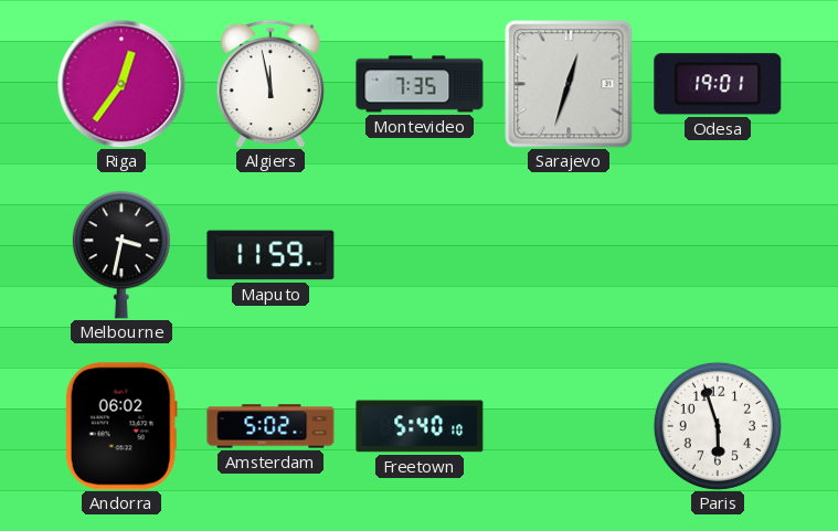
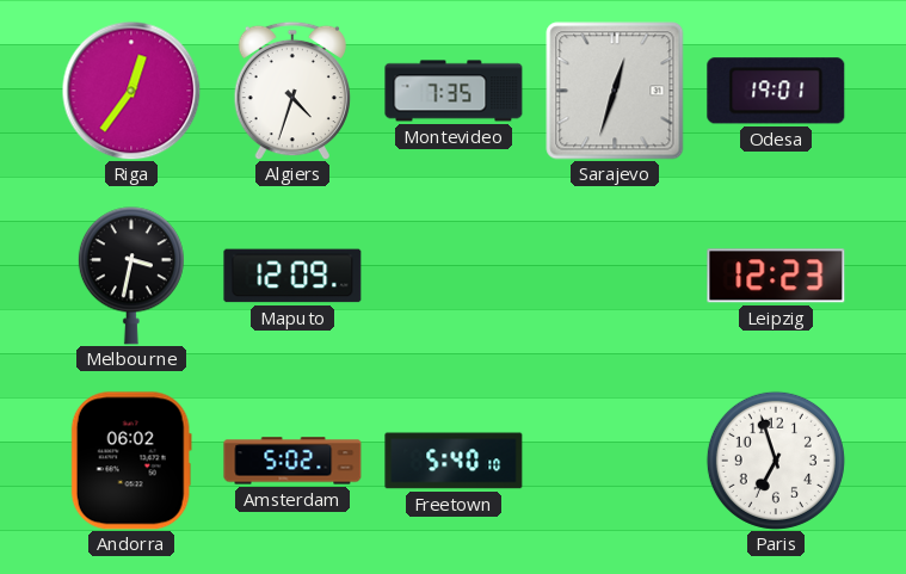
Algiers: 11:58 -> 4:33 (291, 91)
Maputo: 11:59 -> 12:09 (292, 276)
Leipzig: none -> 12:23 (776, 276)
Paris: 5:57 -> 6:57 (776, 461)
